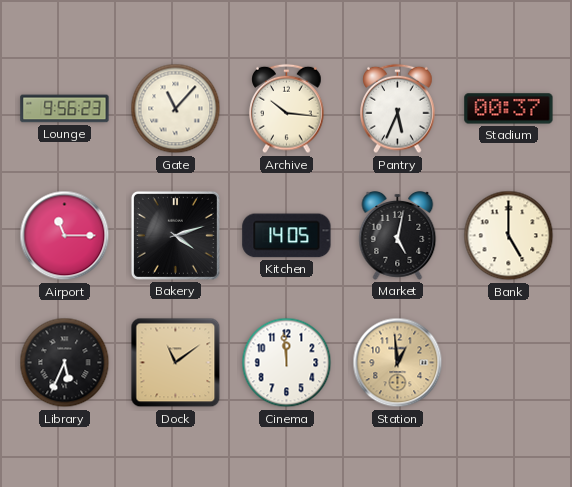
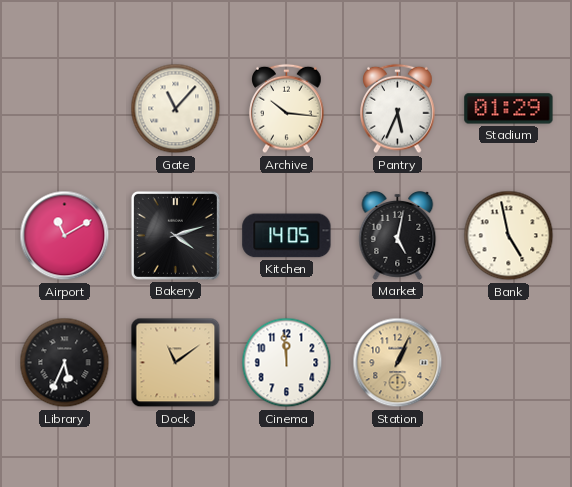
Lounge: 9:56 -> none (65, 109)
Stadium: 00:37 -> 01:29 (509, 109)
Airport: 11:15 -> 11:10 (65, 236)
Bank: 5:00 -> 4:58 (509, 236)
Station: 12:59 -> 1:04 (398, 363)
